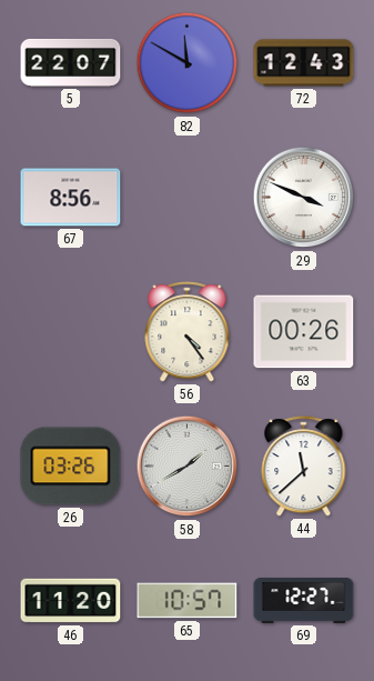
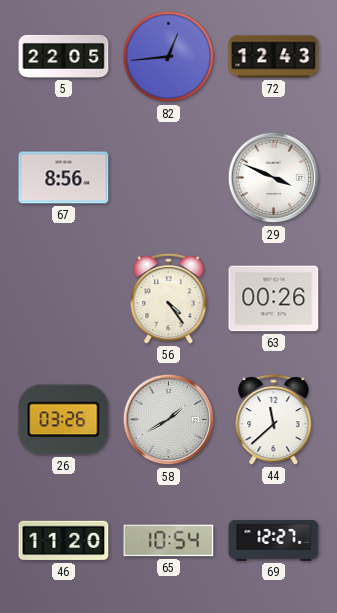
5: 22:07 -> 22:05 (64, 56)
82: 11:50 -> 12:44 (169, 57)
65: 10:57 -> 10:54 (169, 541)
